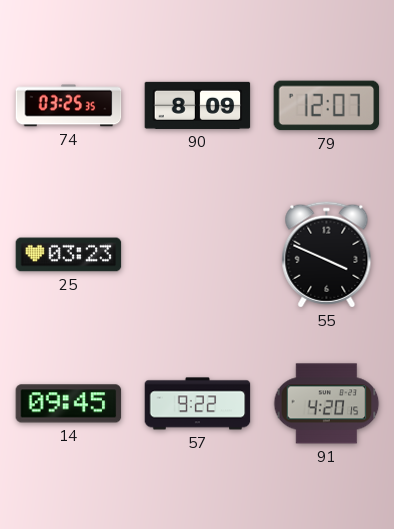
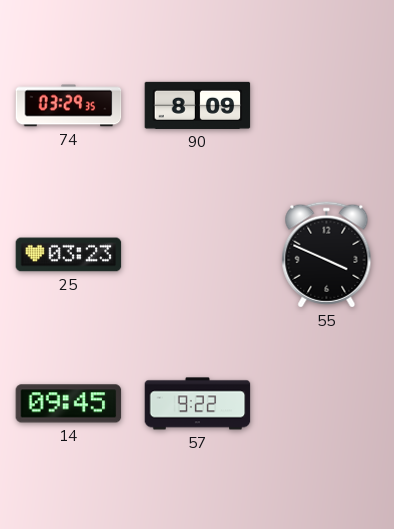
74: 03:25 -> 03:29 (69, 106)
79: 12:07 -> none (327, 106)
91: 4:20 -> none (327, 404)
